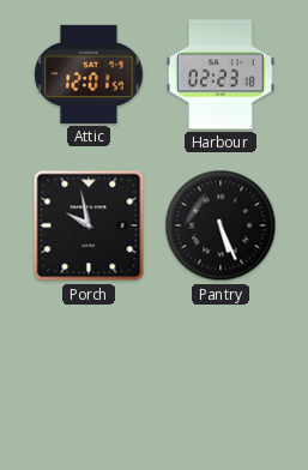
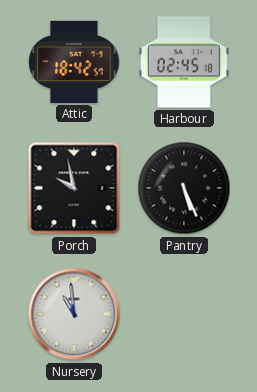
Attic: 12:01 -> 18:42 (74, 62)
Harbour: 02:23 -> 02:45 (184, 62)
Nursery: none -> 10:59 (74, 314)
